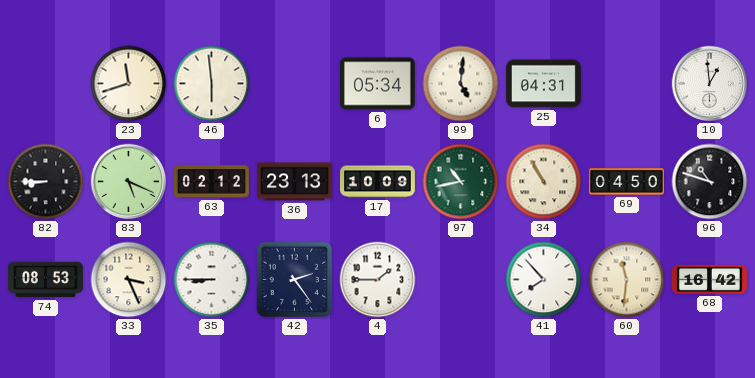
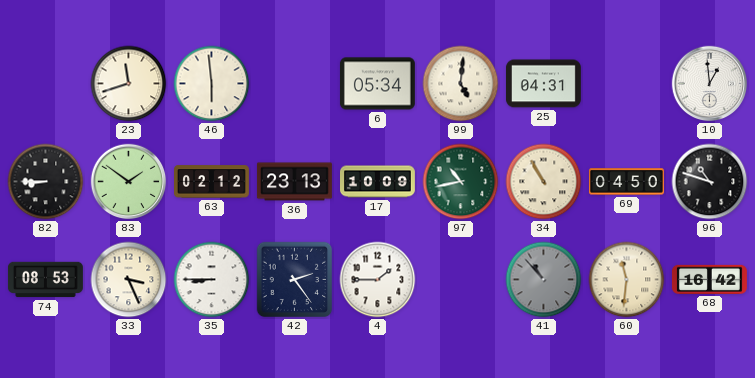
83: 5:19 -> 1:51 (129, 182)
41: 7:53 -> 10:53 (544, 280)
41 dial: white -> grey (544, 280)
